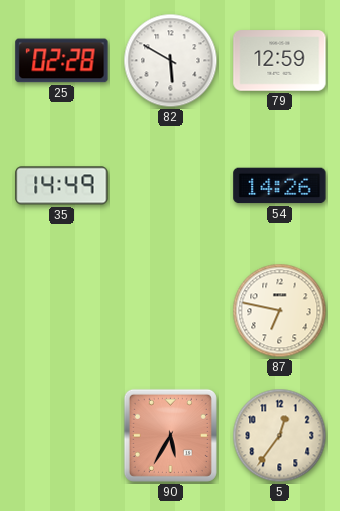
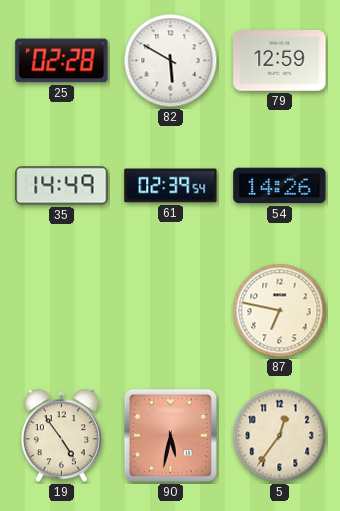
61: none -> 02:39 (171, 186)
19: none -> 4:54 (61, 436)
90: 5:35 -> 5:32 (170, 435)
